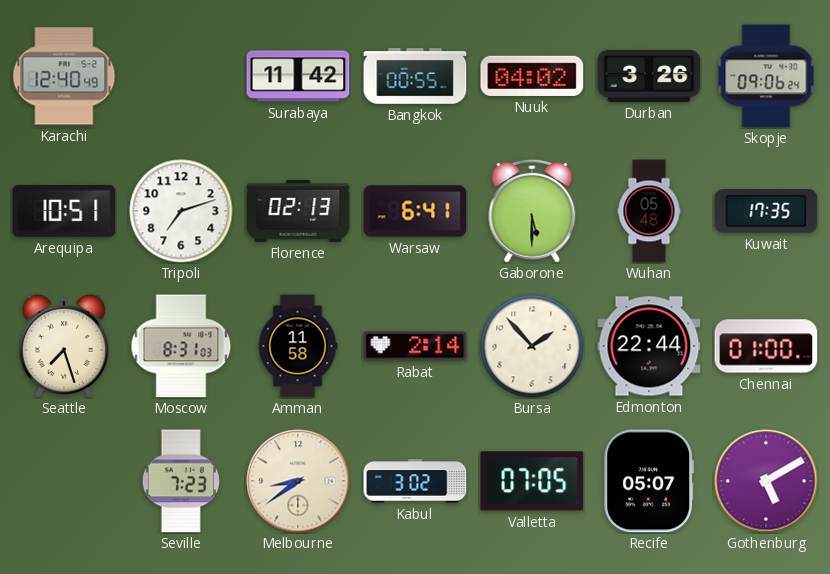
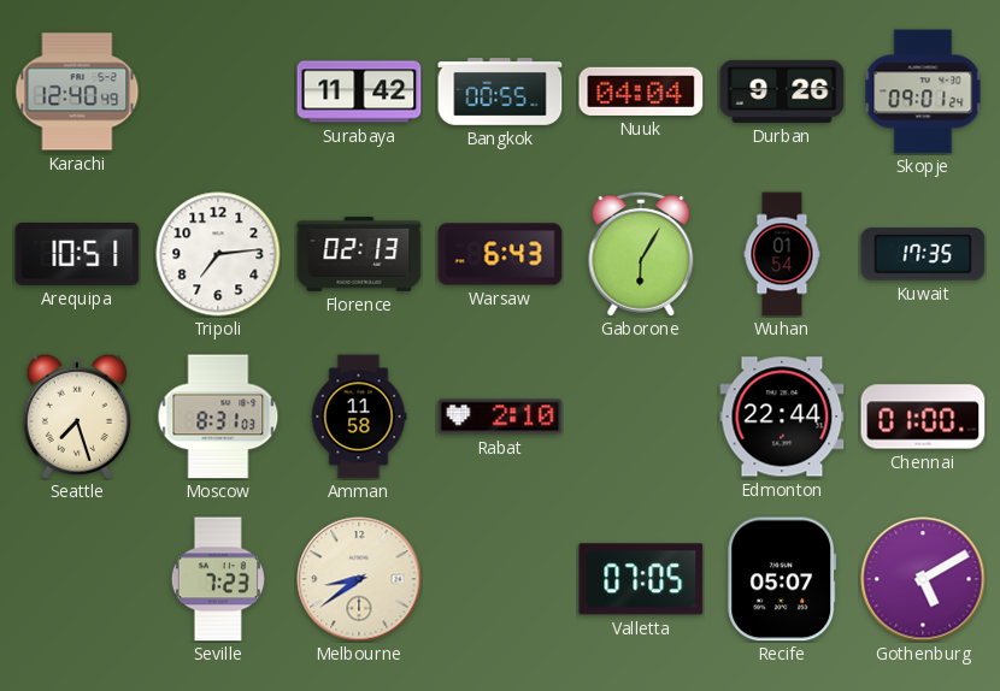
Nuuk: 04:02 -> 04:04 (641, 91)
Durban: 3:26 -> 9:26 (782, 91)
Skopje: 09:06 -> 09:01 (923, 91)
Tripoli: 7:12 -> 7:14 (218, 254)
Warsaw: 6:41 -> 6:43 (500, 254)
Gaborone: 5:30 -> 6:05 (641, 254)
Wuhan: 05:48 -> 01:54 (782, 254)
Rabat: 2:14 -> 2:10 (500, 417)
Bursa: 1:53 -> none (532, 346)
Kabul: 3:02 -> none (415, 481)
